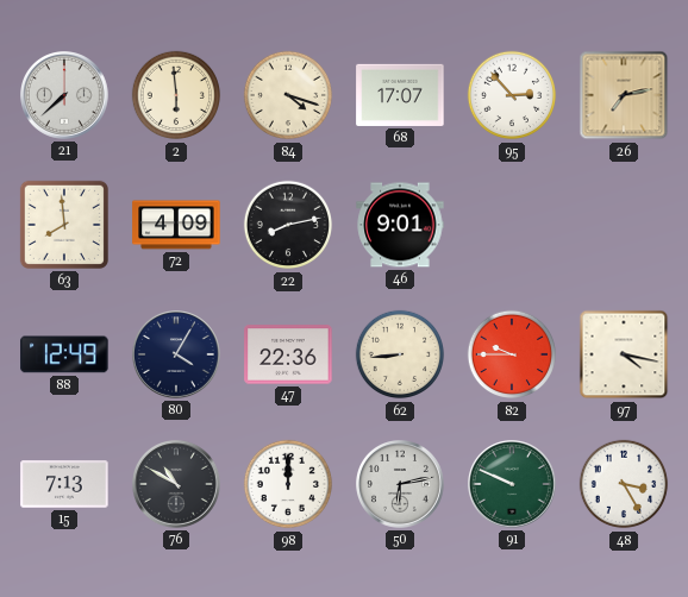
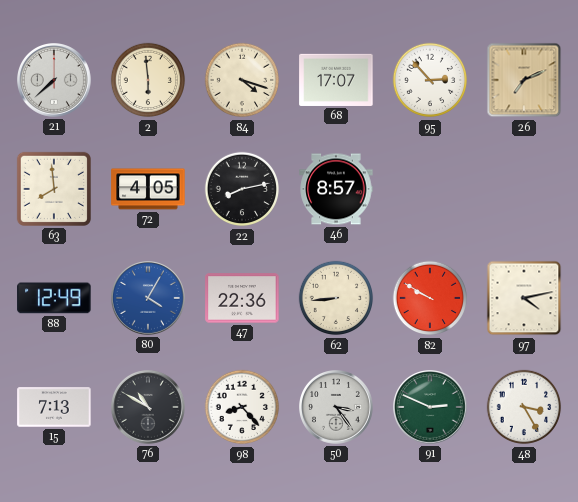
26: 7:13 -> 7:11 (524, 80)
72: 4:09 -> 4:05 (148, 189)
46: 9:01 -> 8:57 (336, 189)
80 dial: navy -> blue (149, 299)
82: 9:45 -> 9:50 (430, 298)
97: 4:17 -> 4:13 (524, 298)
98: 12:00 -> 8:23 (242, 407)
50: 6:13 -> 3:24 (337, 408)
91: 9:49 -> 2:49 (431, 408)
